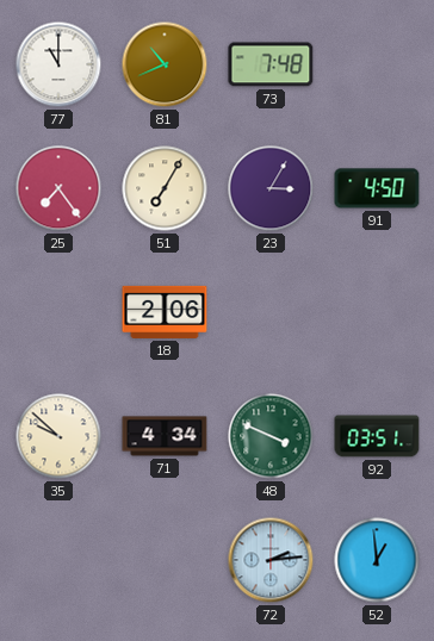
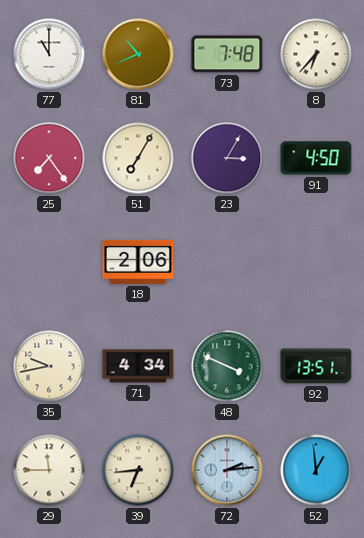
8: none -> 6:37 (316, 54)
35: 9:52 -> 9:43 (49, 366)
92: 03:51 -> 13:51 (316, 366)
29: none -> 11:45 (49, 470)
39: none -> 6:44 (138, 470)
